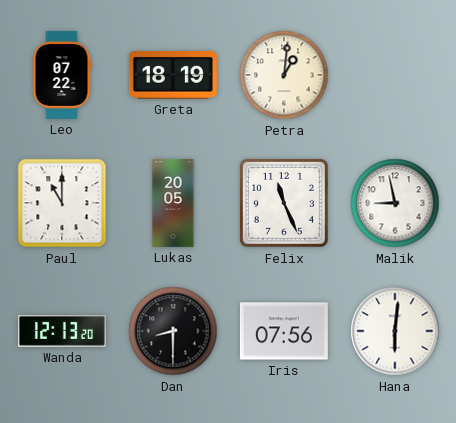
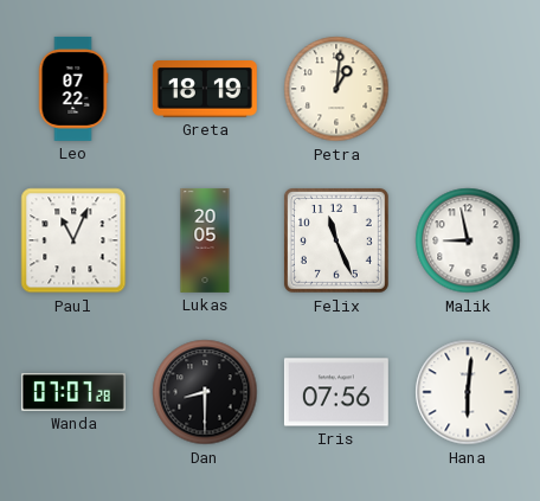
Paul: 11:00 -> 11:04 (73, 240)
Wanda: 12:13 -> 07:07 (73, 393)
